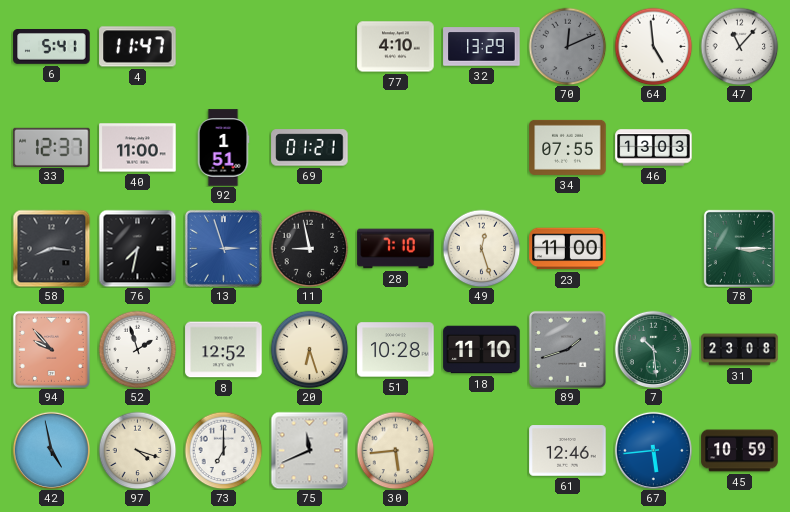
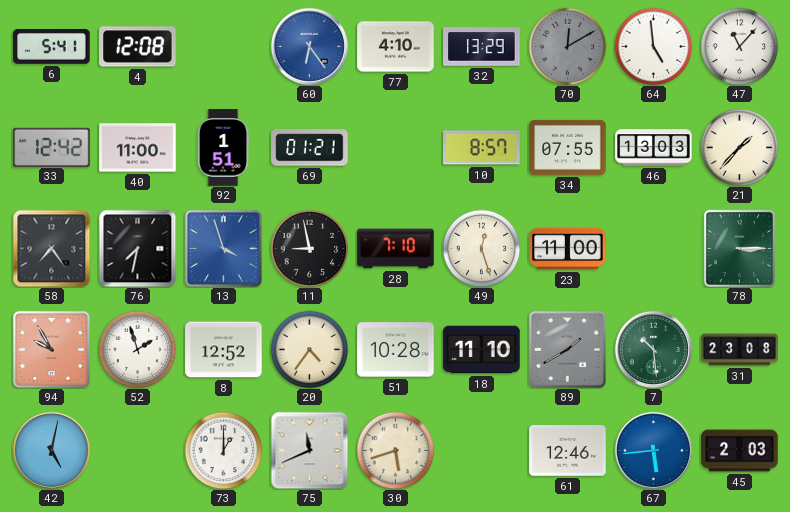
4: 11:47 -> 12:08 (138, 47)
60: none -> 6:24 (309, 46)
70: 12:11 -> 12:10 (567, 46)
33: 12:37 -> 12:42 (52, 147)
10: none -> 8:57 (482, 148)
21: none -> 1:37 (739, 147)
58: 8:16 -> 7:24 (51, 248)
13: 2:57 -> 3:57 (223, 248)
94: 9:53 -> 9:55 (51, 349)
20: 6:27 -> 4:36 (309, 349)
89: 1:42 -> 1:40 (567, 349)
42: 4:58 -> 5:02 (51, 450)
97: 4:18 -> none (137, 450)
73: 7:00 -> 1:00 (223, 450)
30: 5:44 -> 5:42 (395, 450)
45: 10:59 -> 2:03 (740, 451)
